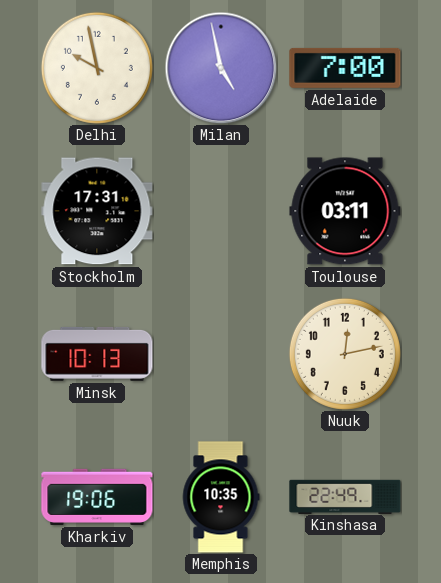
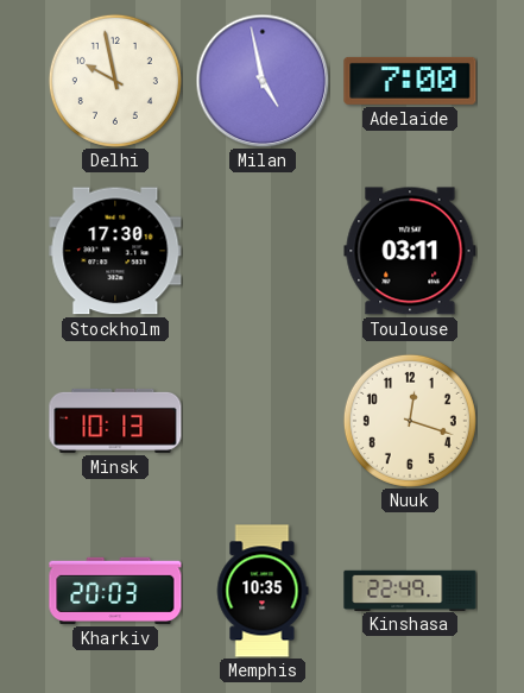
Stockholm: 17:31 -> 17:30 (115, 251)
Nuuk: 12:13 -> 12:18 (410, 421)
Kharkiv: 19:06 -> 20:03 (115, 591)
